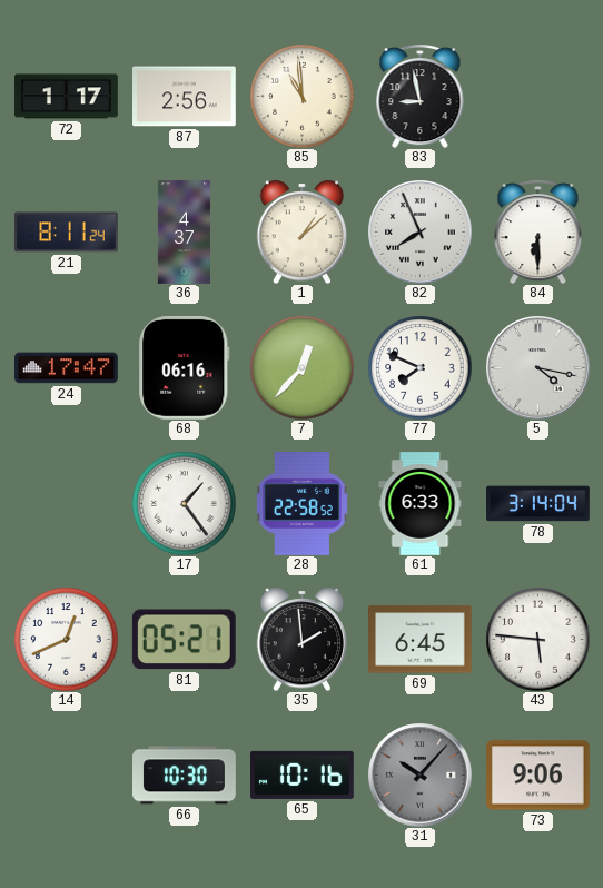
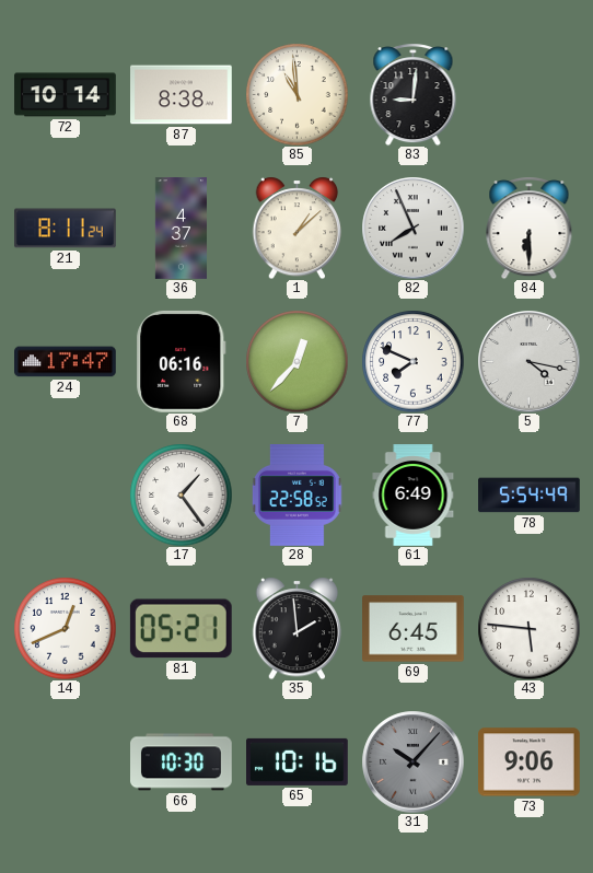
72: 1:17 -> 10:14 (66, 95)
87: 2:56 -> 8:38 (182, 95)
83: 8:58 -> 9:01 (414, 95)
61: 6:33 -> 6:49 (414, 496)
78: 3:14 -> 5:54 (530, 496)
